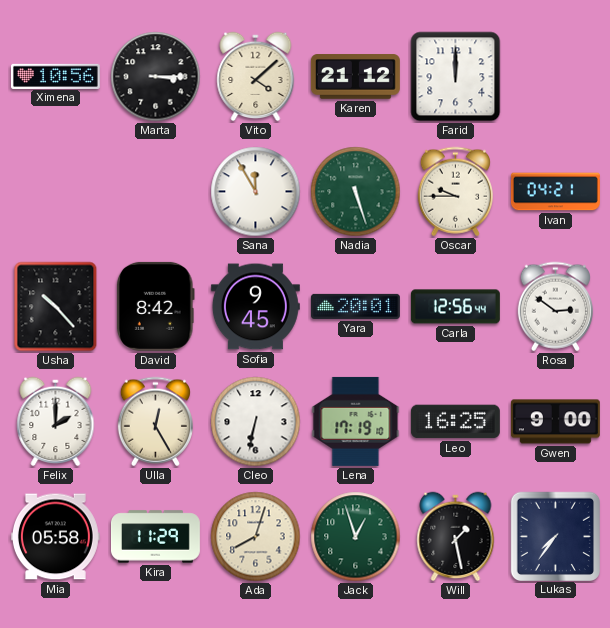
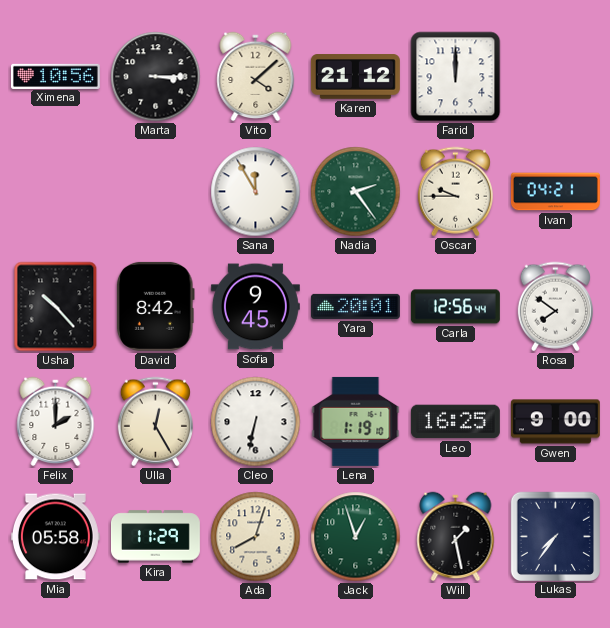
Nadia: 5:27 -> 2:24 (356, 192)
Rosa: 2:51 -> 7:51 (555, 307)
Lena: 17:19 -> 1:19 (356, 421)
